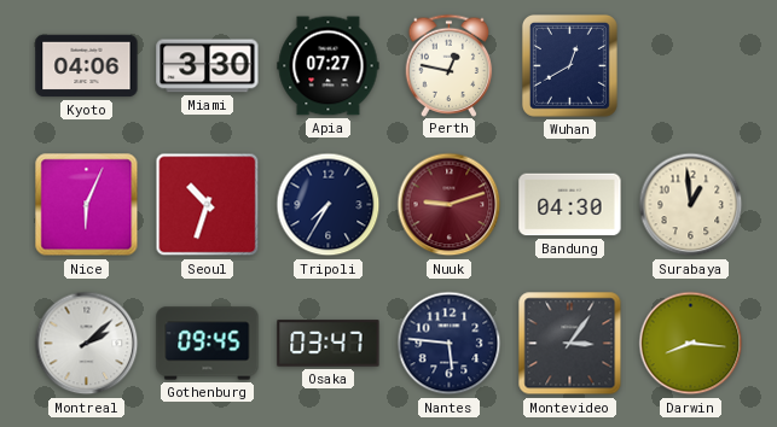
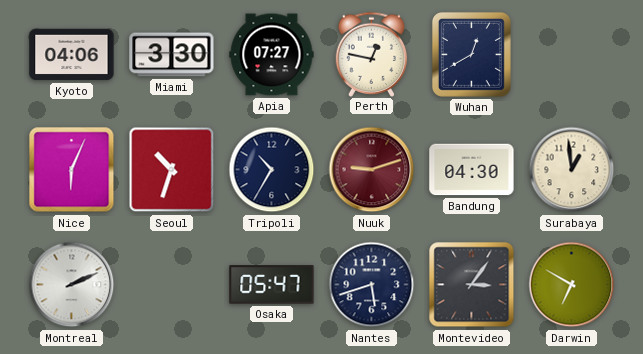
Tripoli: 7:35 -> 10:35 (272, 170)
Montreal: 2:08 -> 2:11 (72, 285)
Gothenburg: 09:45 -> none (208, 344)
Osaka: 03:47 -> 05:47 (272, 285)
Nantes: 5:46 -> 5:42 (372, 285)
Darwin: 8:16 -> 6:50 (572, 285)
